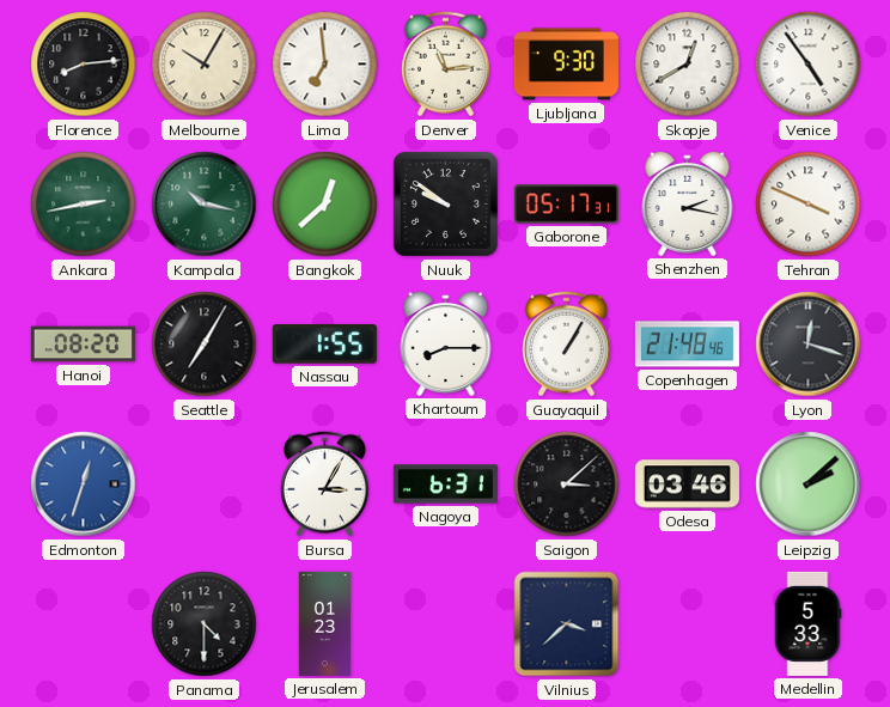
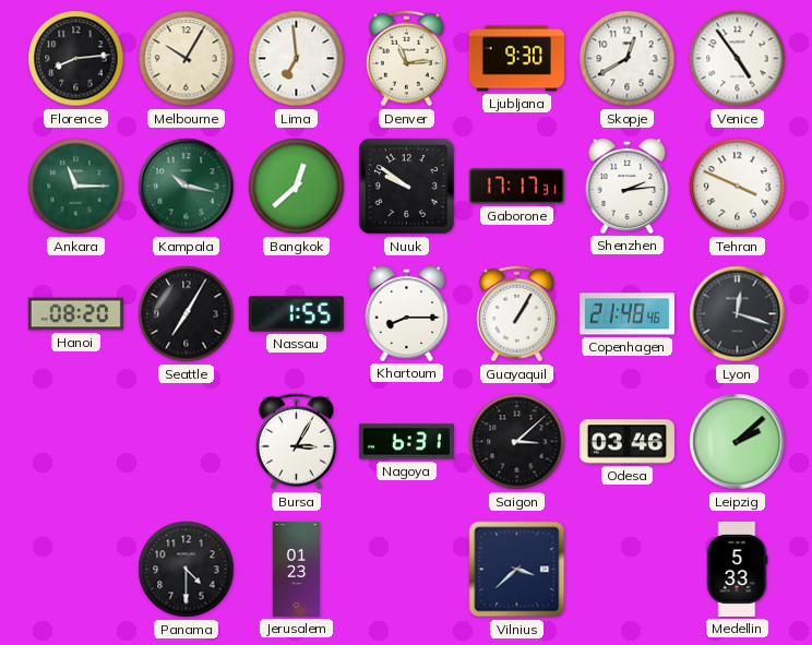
Ankara: 2:43 -> 11:15 (76, 187)
Gaborone: 05:17 -> 17:17 (516, 187)
Shenzhen: 2:17 -> 2:14 (628, 186)
Edmonton: 12:33 -> none (84, 484)
